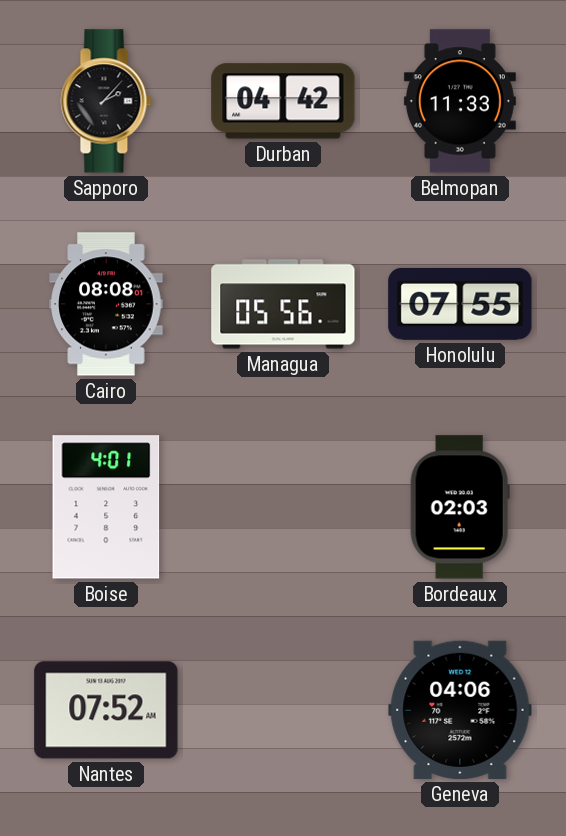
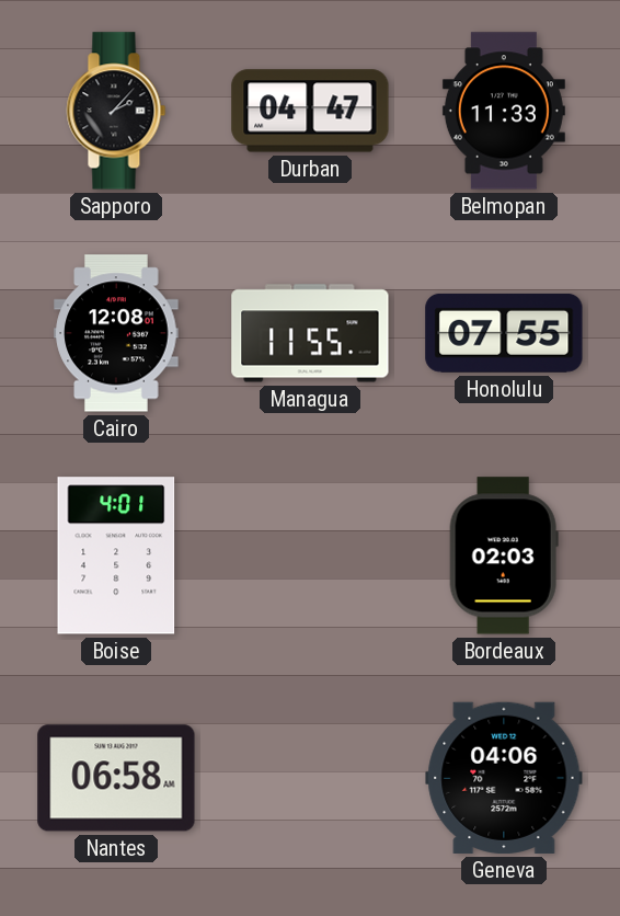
Durban: 04:42 -> 04:47 (310, 111)
Cairo: 08:08 -> 12:08 (116, 333)
Managua: 05:56 -> 11:55 (310, 333)
Nantes: 07:52 -> 06:58 (116, 778)
